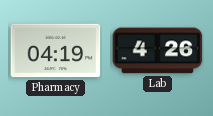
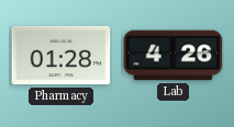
Pharmacy: 04:19 -> 01:28 (62, 56)
